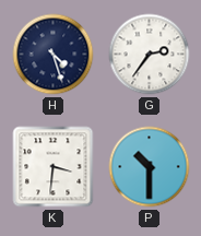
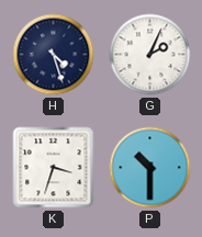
G: 2:36 -> 2:04 (150, 55)
K: 3:31 -> 3:33 (54, 168)
